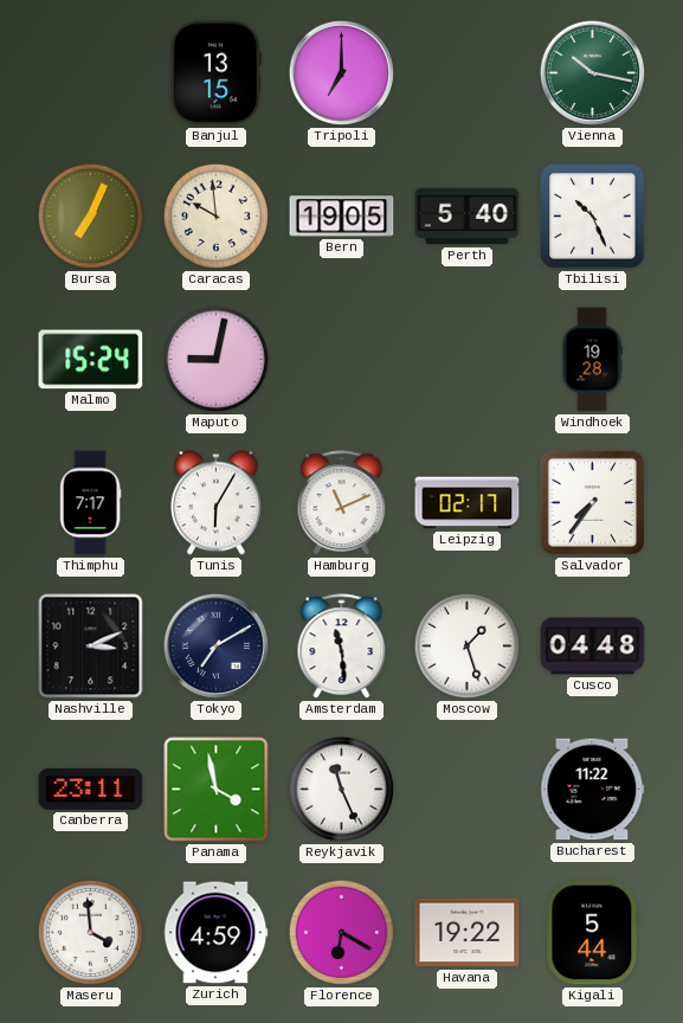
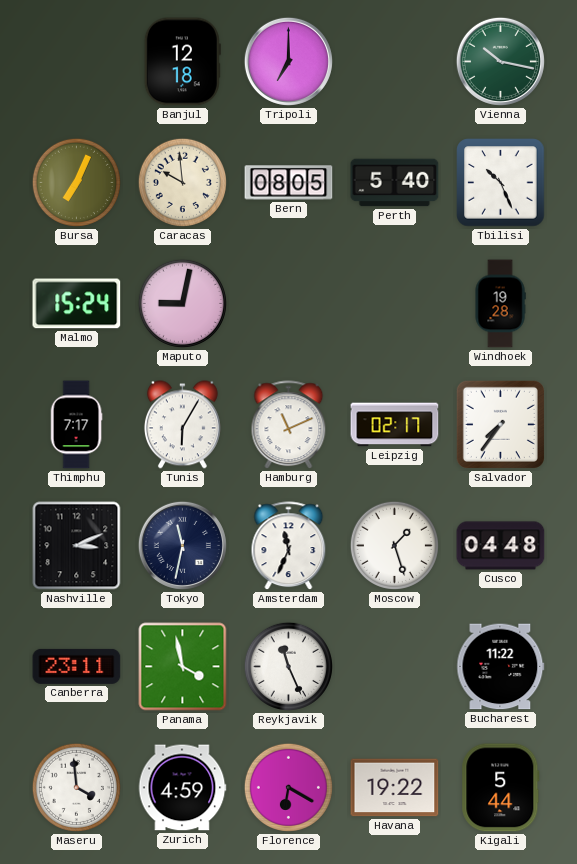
Banjul: 13:15 -> 12:18 (182, 62)
Bern: 19:05 -> 08:05 (289, 183)
Tokyo: 7:10 -> 11:32 (182, 545)
Amsterdam: 11:29 -> 11:34 (289, 546)
